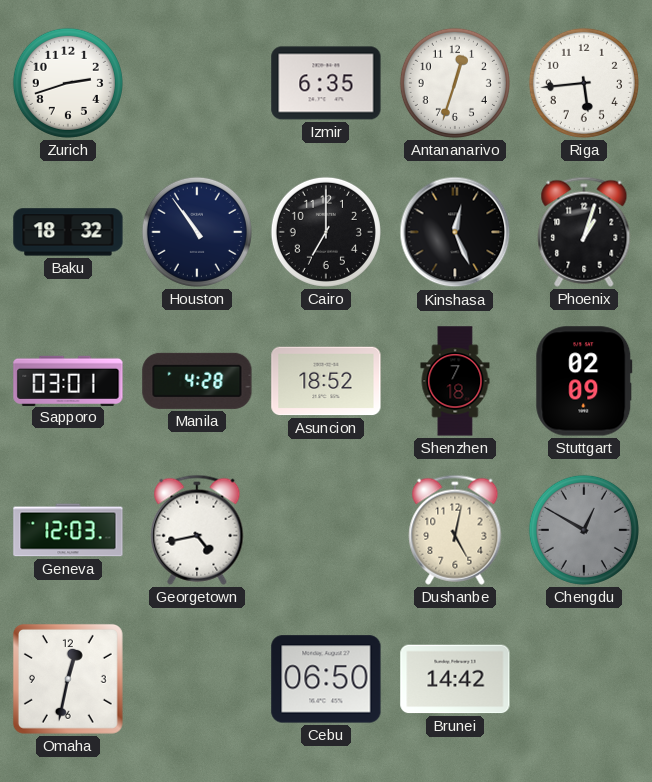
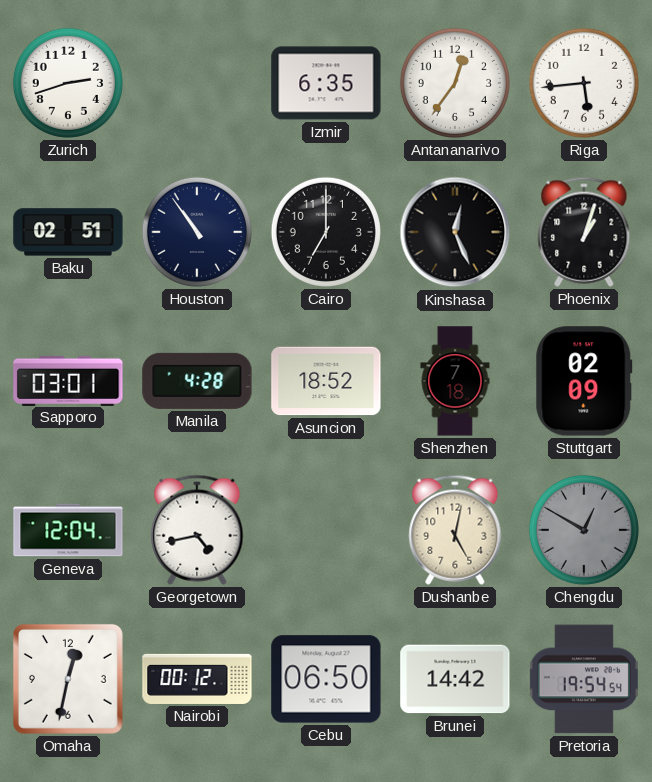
Antananarivo: 12:33 -> 12:36 (455, 83)
Baku: 18:32 -> 02:51 (68, 232)
Geneva: 12:03 -> 12:04 (68, 530)
Nairobi: none -> 00:12 (197, 679)
Pretoria: none -> 19:54 (584, 679)
